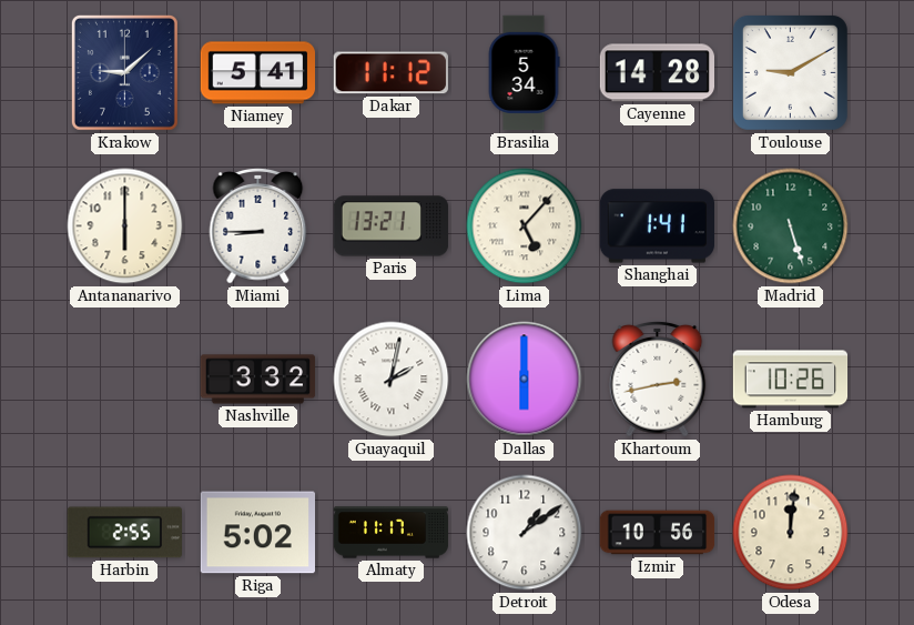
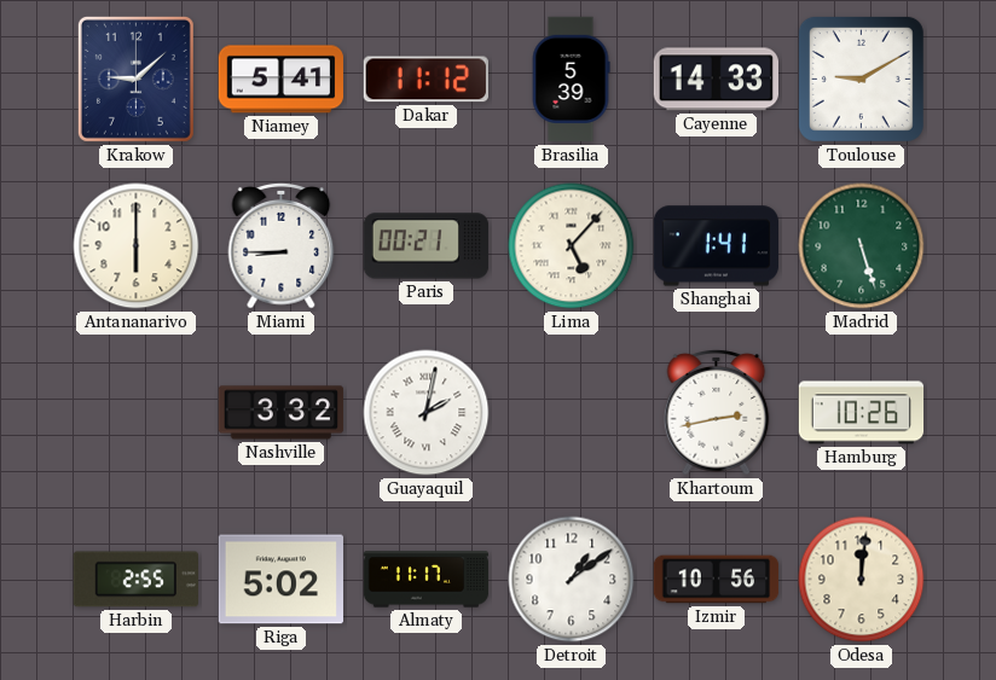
Brasilia: 5:34 -> 5:39 (571, 80)
Cayenne: 14:28 -> 14:33 (716, 80)
Paris: 13:21 -> 00:21 (427, 246)
Dallas: 6:00 -> none (525, 380)
